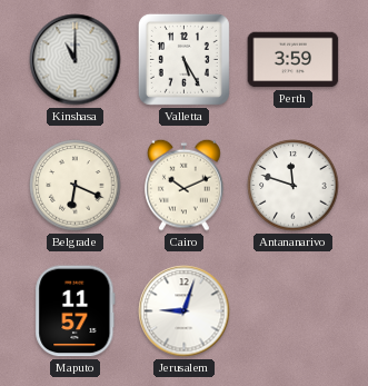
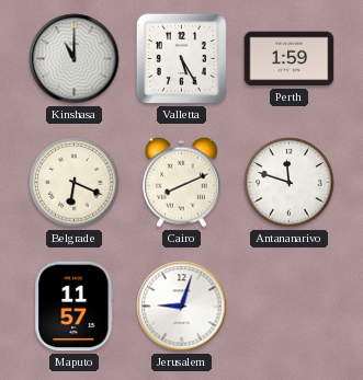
Perth: 3:59 -> 1:59 (290, 59)
Cairo: 10:11 -> 8:11 (182, 182)
